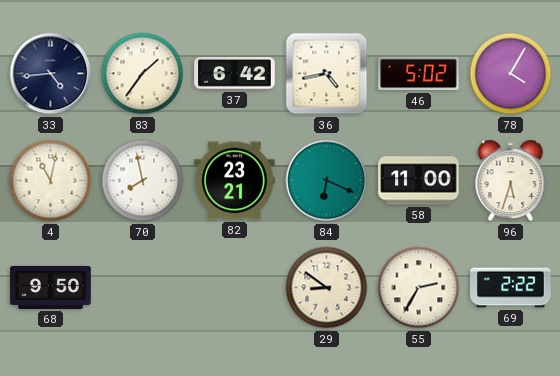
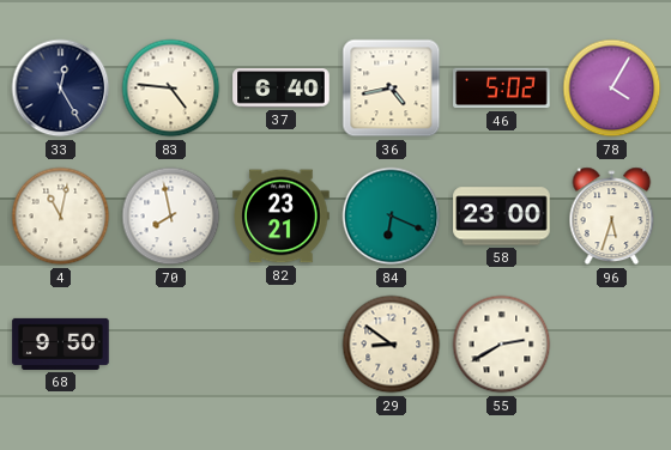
33: 4:44 -> 12:25 (61, 89)
83: 1:36 -> 4:46 (171, 89)
37: 6:42 -> 6:40 (282, 89)
58: 11:00 -> 23:00 (502, 217)
55: 2:35 -> 2:40 (502, 345)
69: 2:22 -> none (511, 288)
